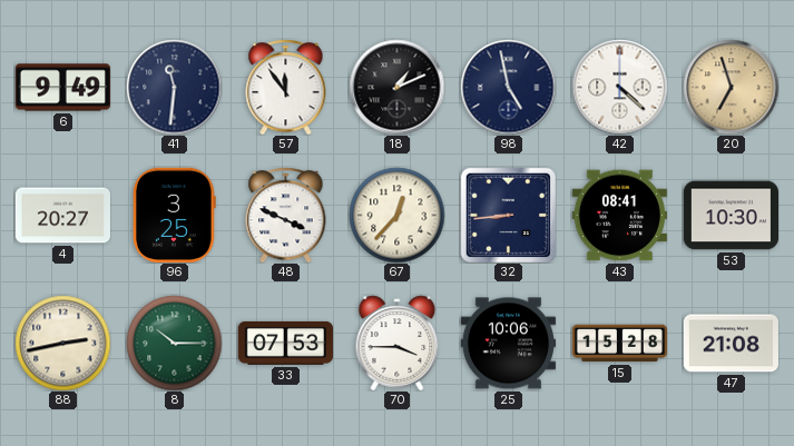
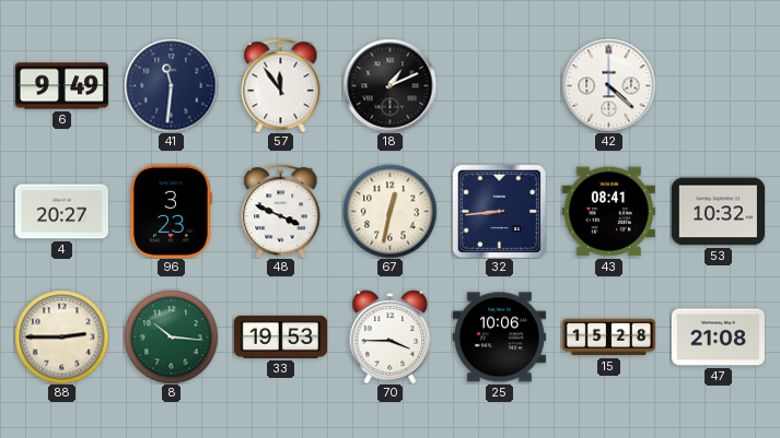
98: 4:58 -> none (508, 87)
20: 6:57 -> none (731, 87)
96: 3:25 -> 3:23 (172, 211)
67: 12:37 -> 12:32 (389, 211)
53: 10:30 -> 10:32 (718, 212)
88: 2:43 -> 2:45 (61, 336)
8: 10:15 -> 10:16 (171, 336)
33: 07:53 -> 19:53 (280, 336)
